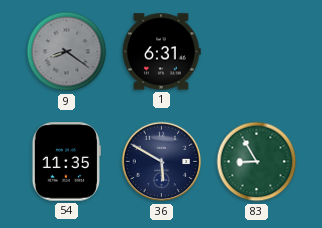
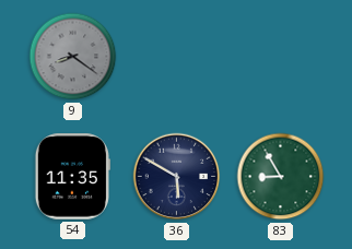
1: 6:31 -> none (162, 52)
